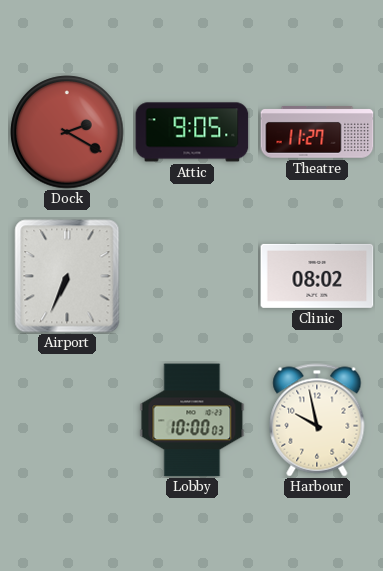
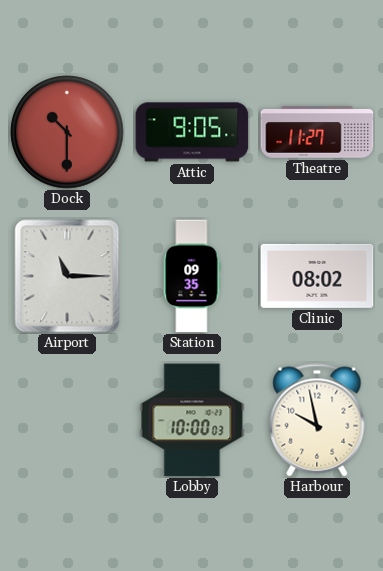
Dock: 2:20 -> 10:30 (67, 132)
Airport: 6:34 -> 11:15 (67, 276)
Station: none -> 09:35 (192, 276)
